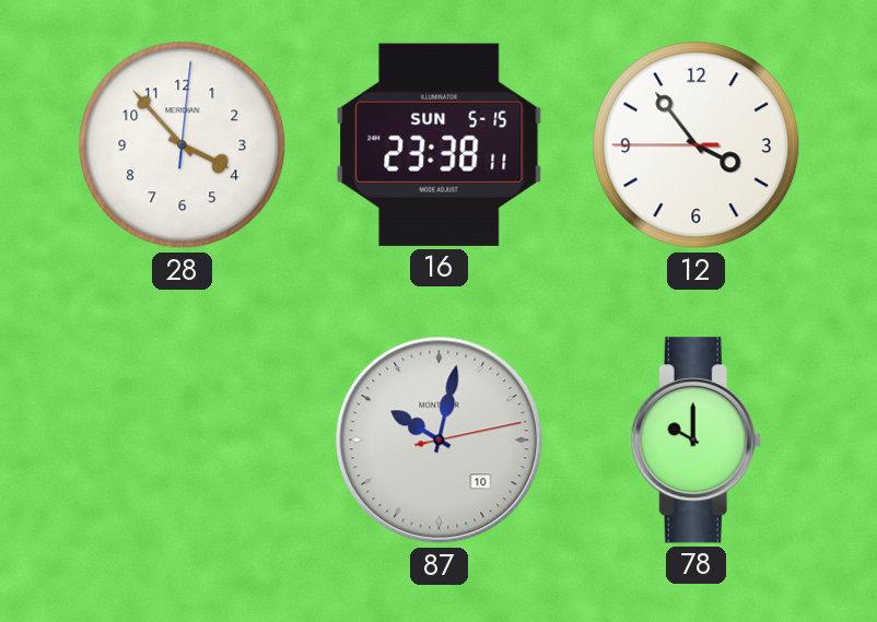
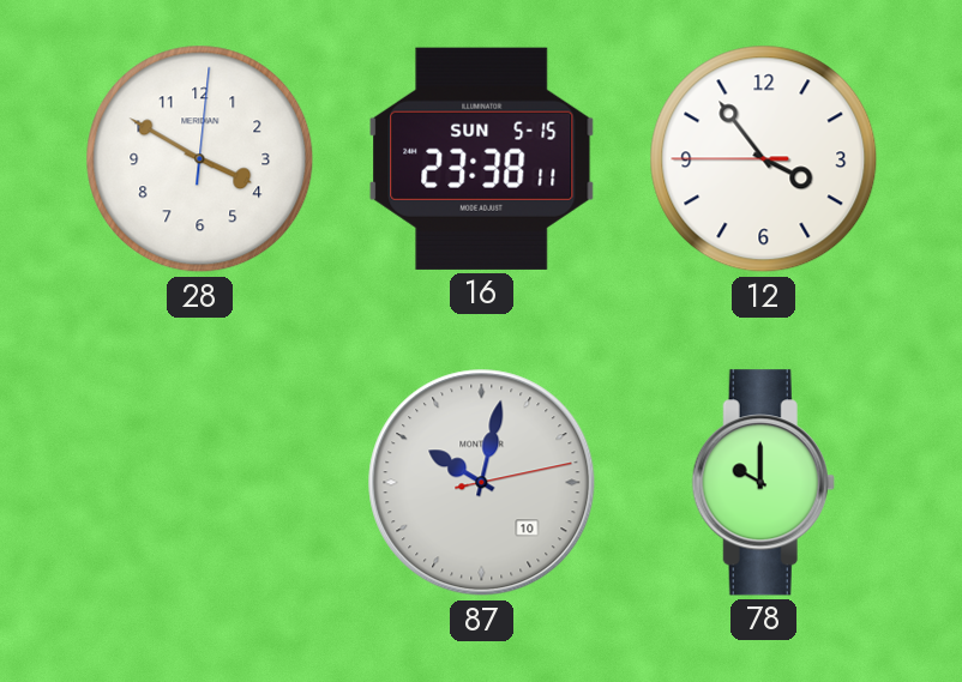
28: 3:53 -> 3:50 (200, 159)
